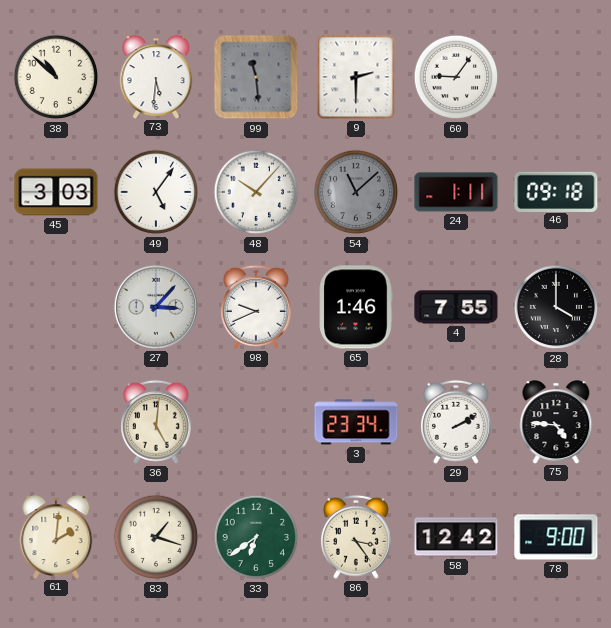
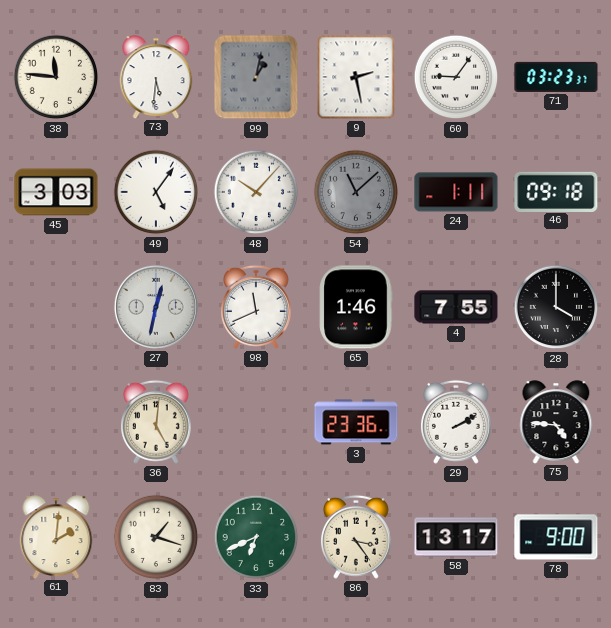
38: 10:52 -> 11:46 (56, 77)
99: 11:29 -> 1:02 (256, 77)
9: 2:30 -> 2:28 (356, 77)
71: none -> 03:23 (556, 77)
27: 3:07 -> 12:32 (156, 307)
98: 9:41 -> 11:41 (256, 307)
3: 23:34 -> 23:36 (356, 422)
33: 6:39 -> 6:41 (256, 537)
58: 12:42 -> 13:17 (456, 537)
